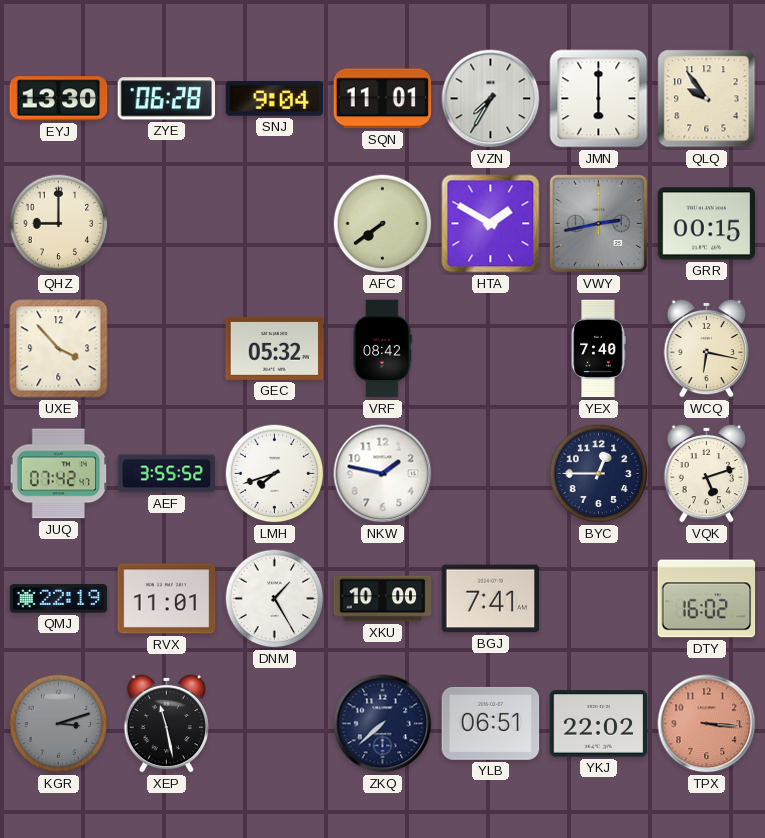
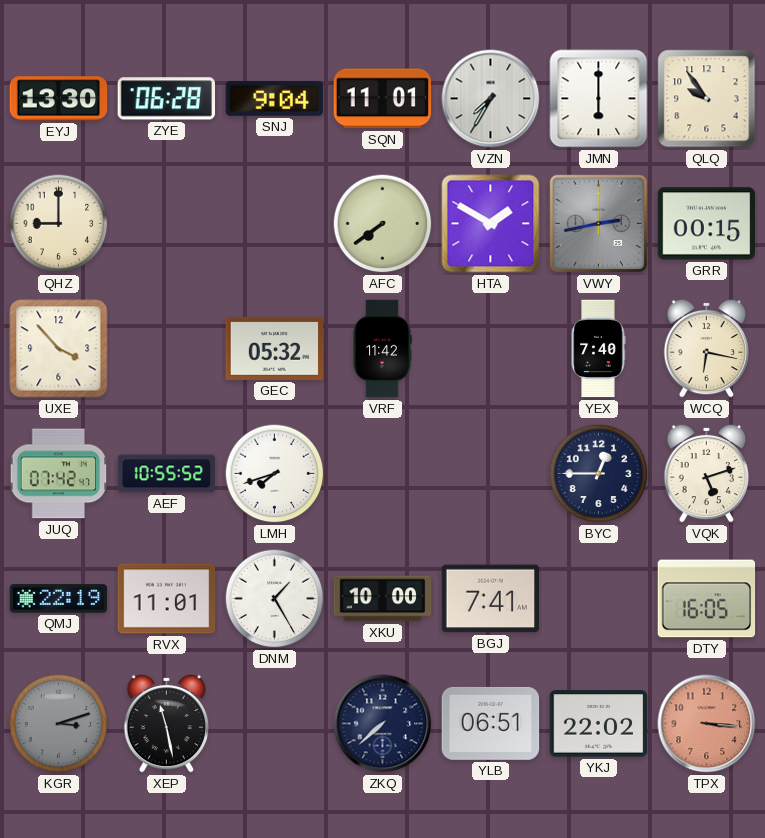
VRF: 08:42 -> 11:42 (382, 349)
AEF: 3:55 -> 10:55 (167, 474)
NKW: 1:47 -> none (383, 474)
DTY: 16:02 -> 16:05 (707, 599)
